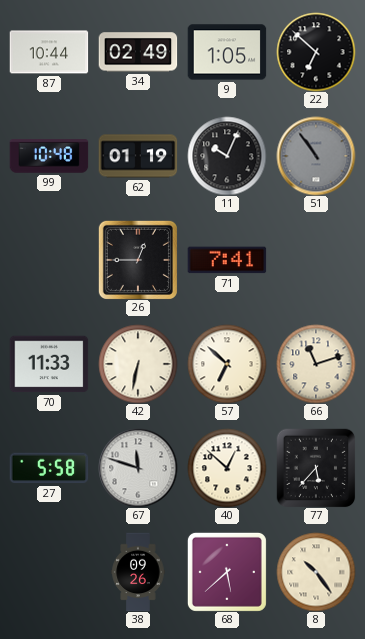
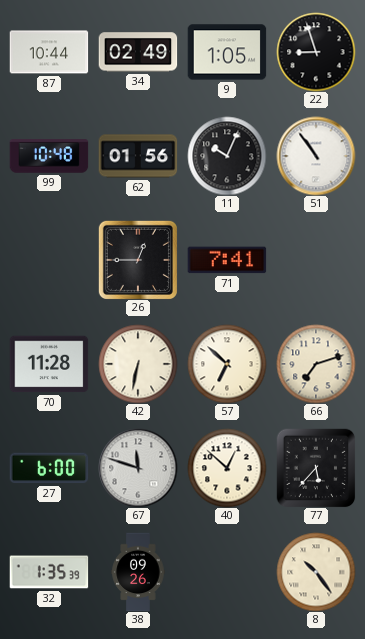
22: 6:52 -> 8:57 (316, 52)
62: 01:19 -> 01:56 (138, 156)
51 dial: grey -> white (316, 156)
70: 11:33 -> 11:28 (49, 364)
66: 11:12 -> 7:12 (316, 364)
27: 5:58 -> 6:00 (49, 468)
32: none -> 1:35 (49, 572)
68: 5:38 -> none (227, 572)
